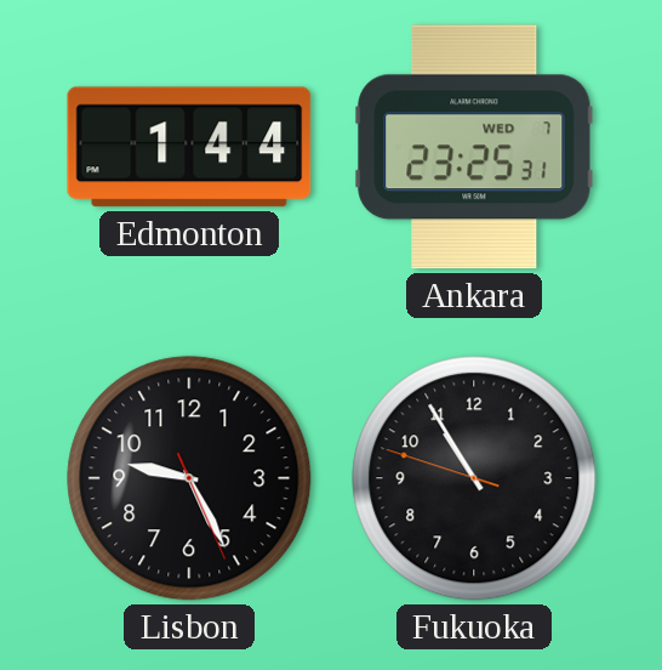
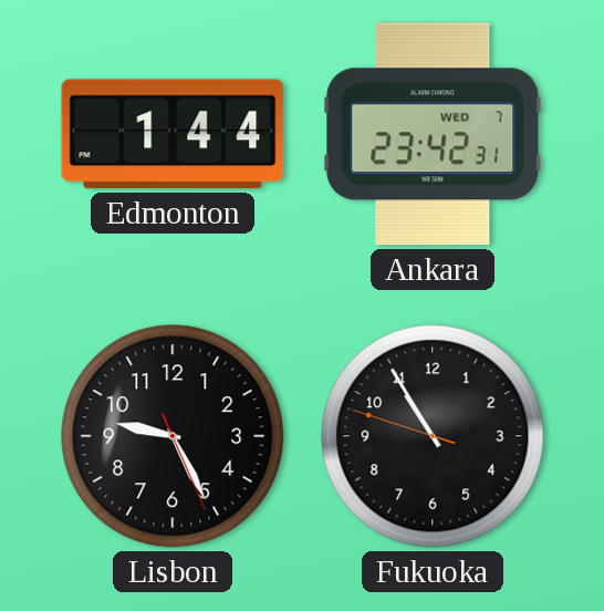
Ankara: 23:25 -> 23:42 (433, 134)
